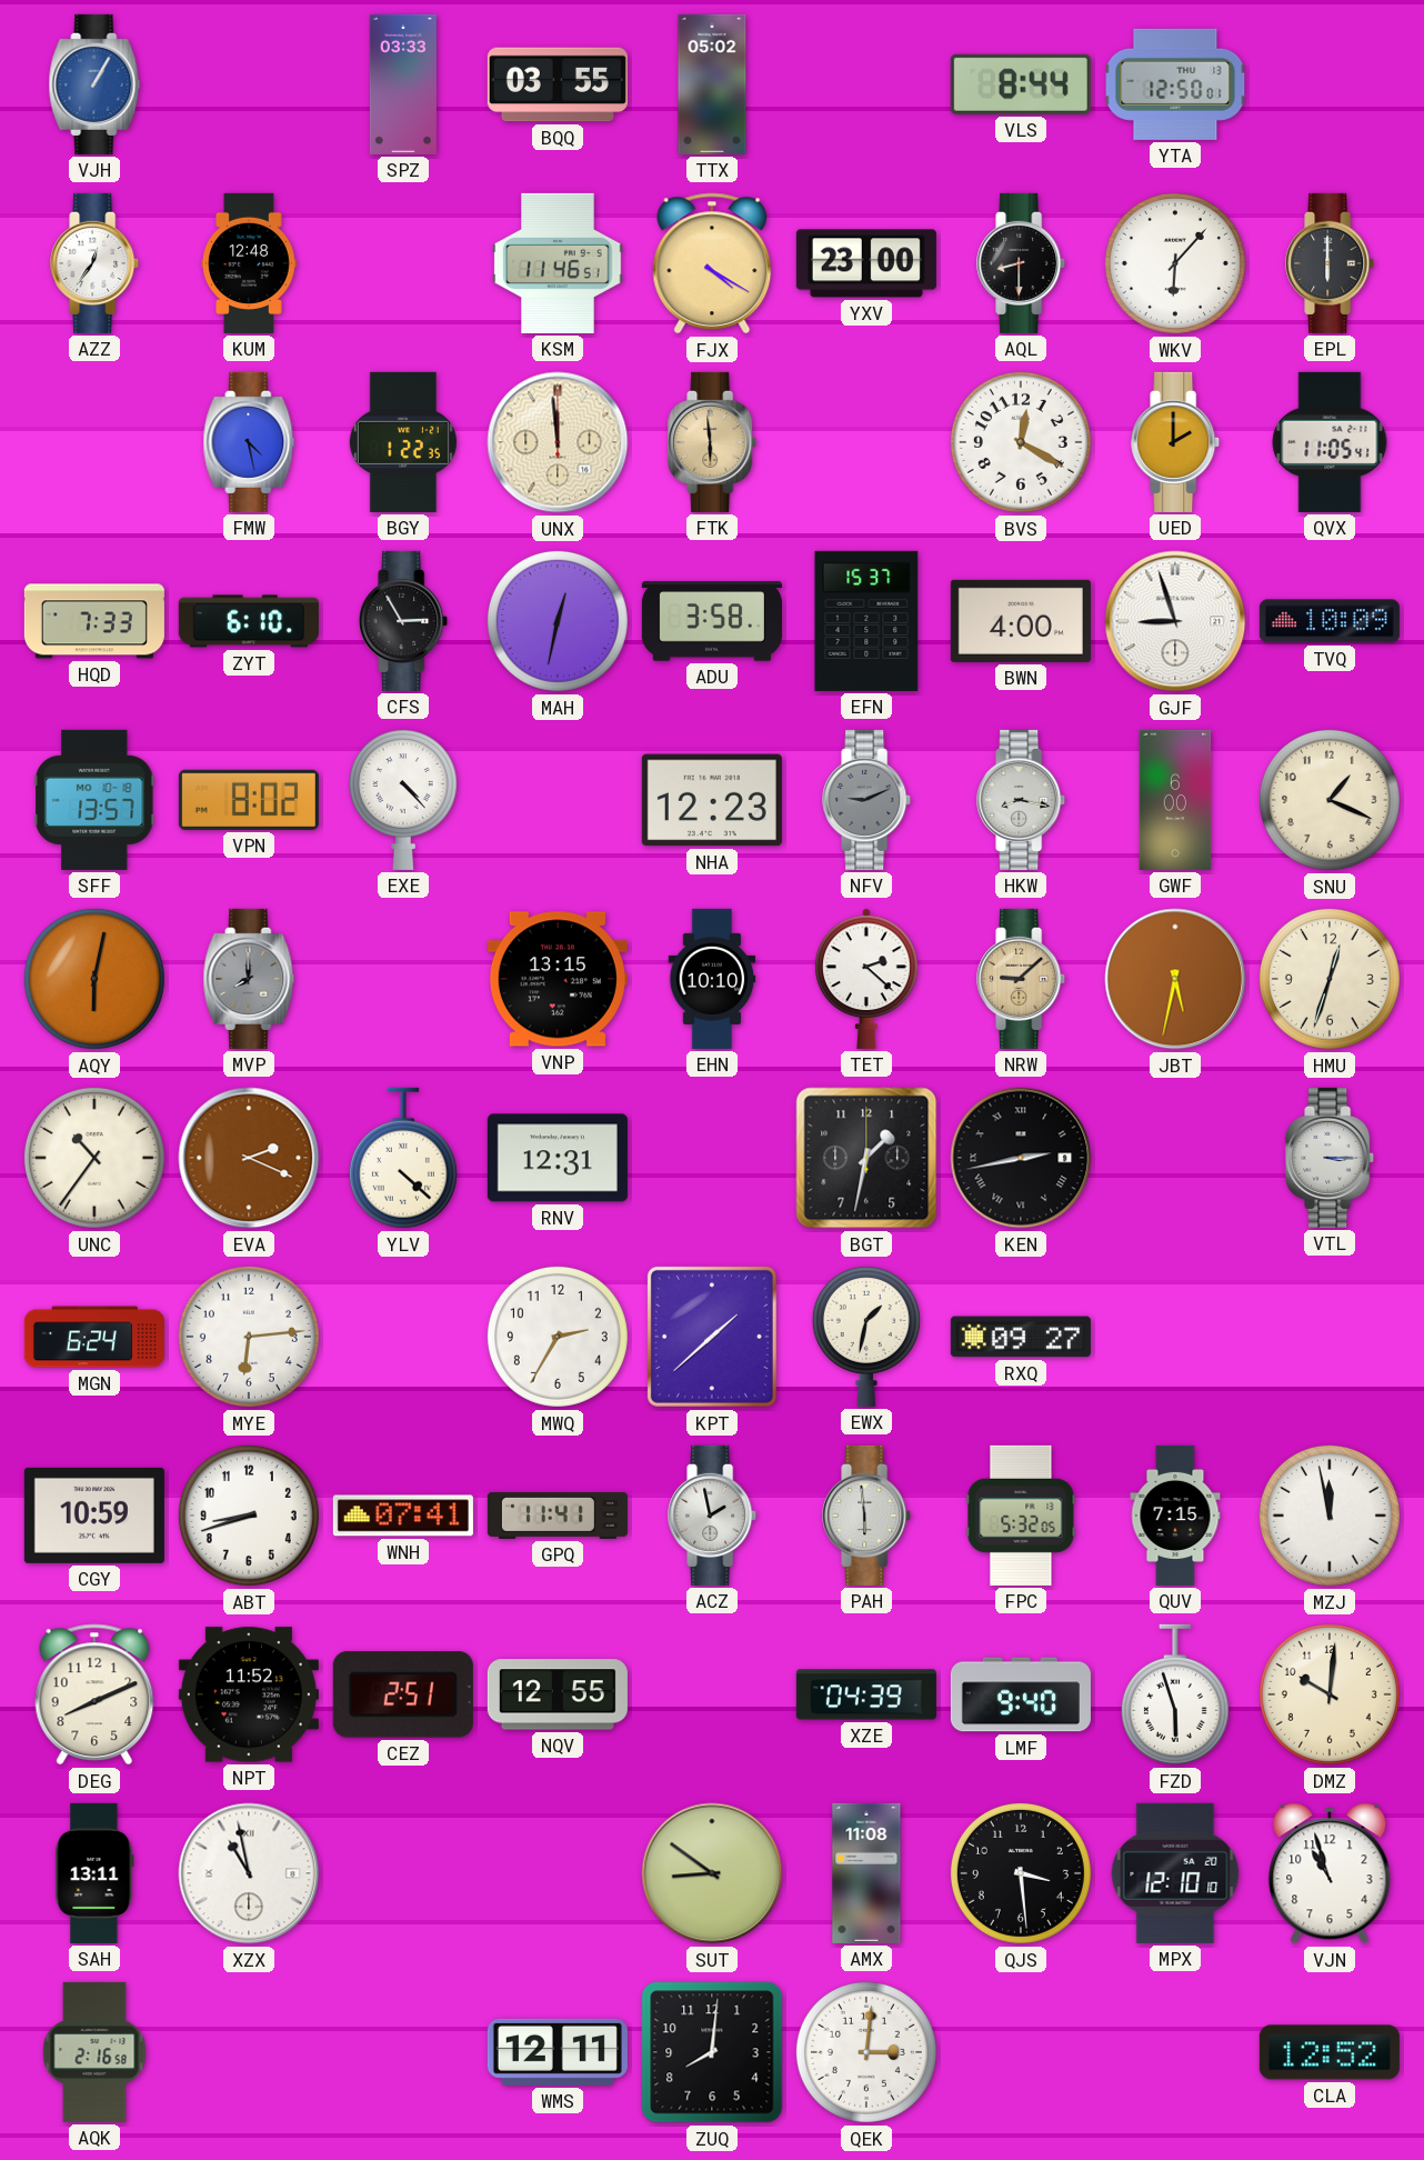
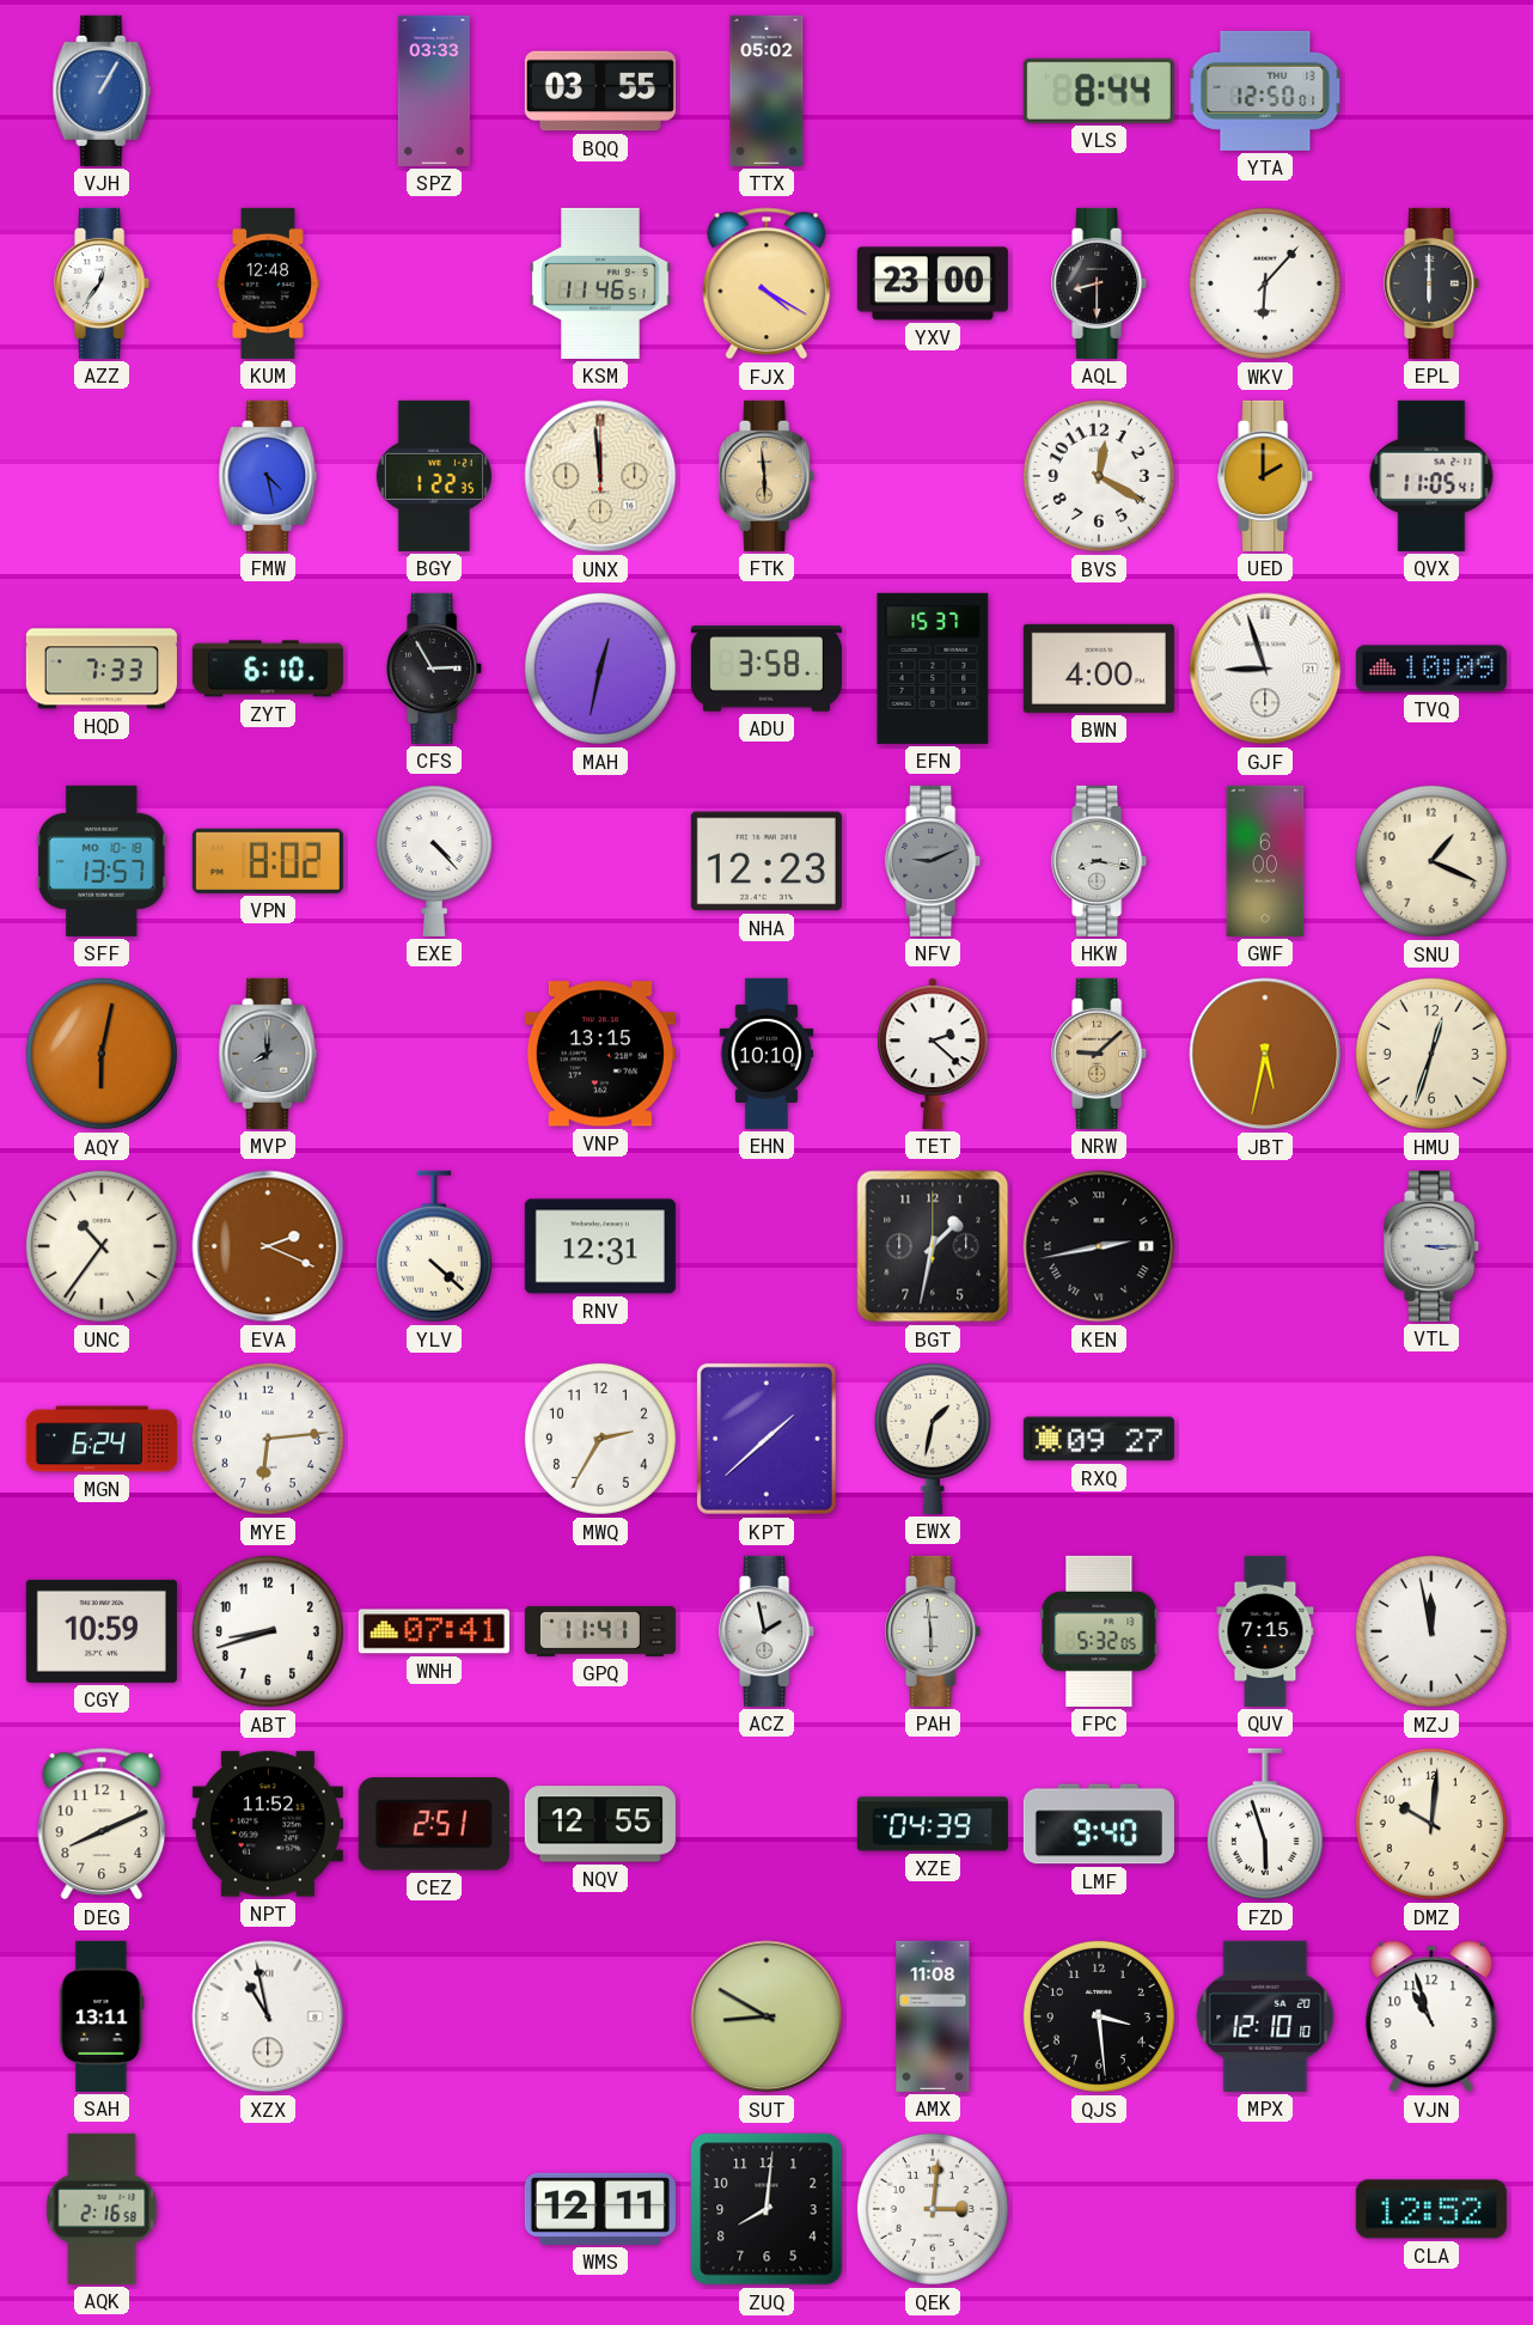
SUT: 8:51 -> 8:50 (767, 2016)
